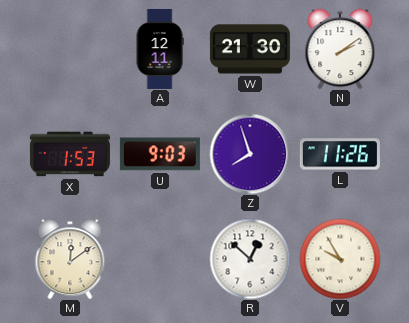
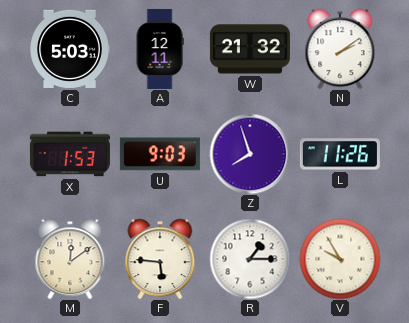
C: none -> 5:03 (70, 49)
W: 21:30 -> 21:32 (250, 49)
F: none -> 5:46 (160, 259)
R: 12:52 -> 1:15 (250, 259)
